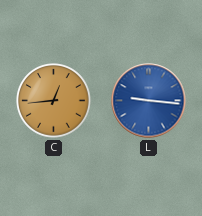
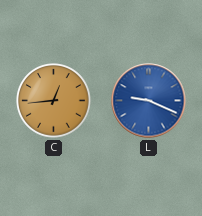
L: 9:16 -> 9:19 (149, 101)
